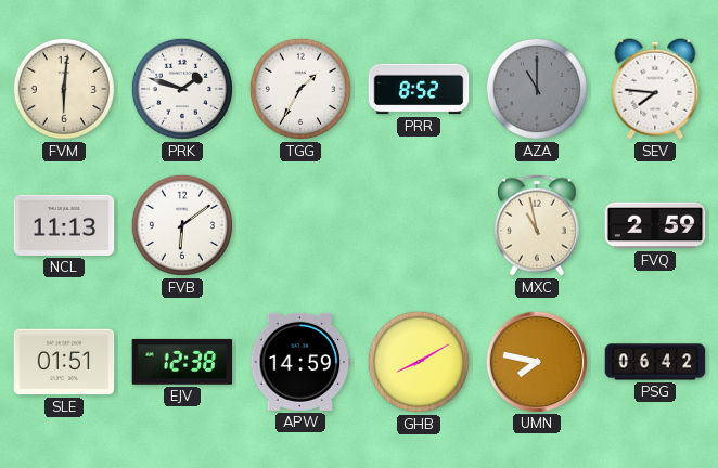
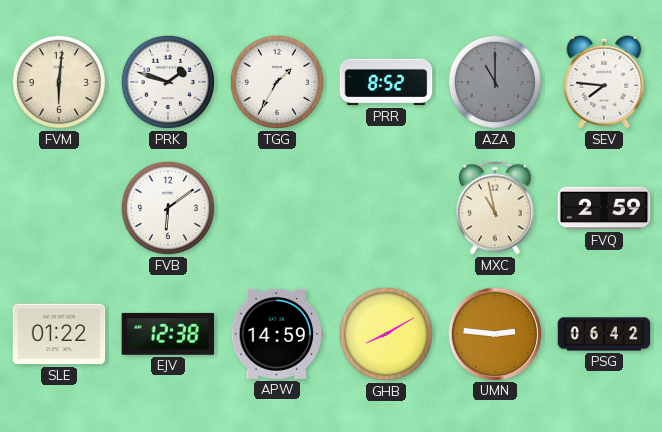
NCL: 11:13 -> none (64, 225)
SLE: 01:51 -> 01:22 (59, 334)
UMN: 7:47 -> 2:46 (494, 333)
